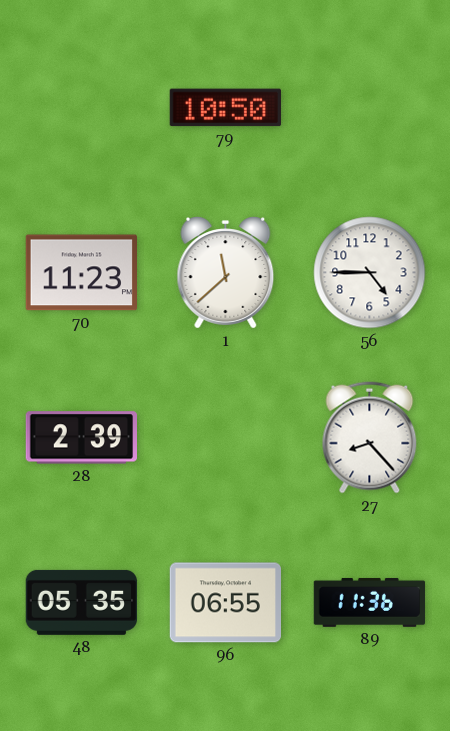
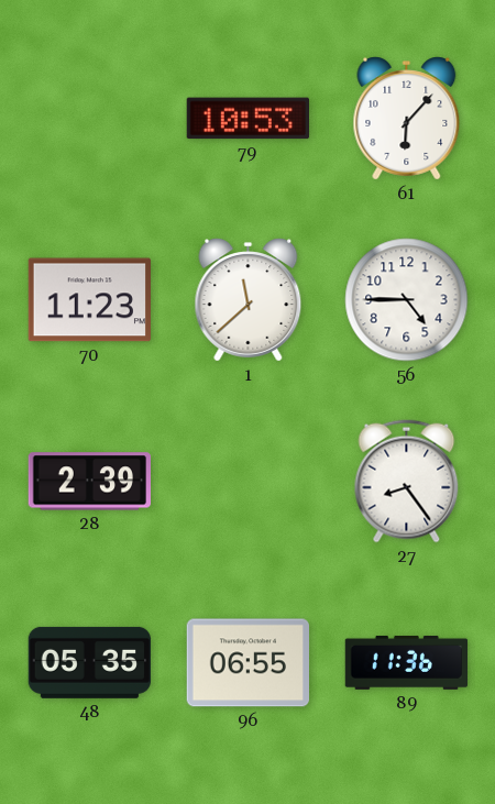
79: 10:50 -> 10:53 (248, 119)
61: none -> 6:07 (407, 119)
27: 8:23 -> 8:24 (407, 482)
